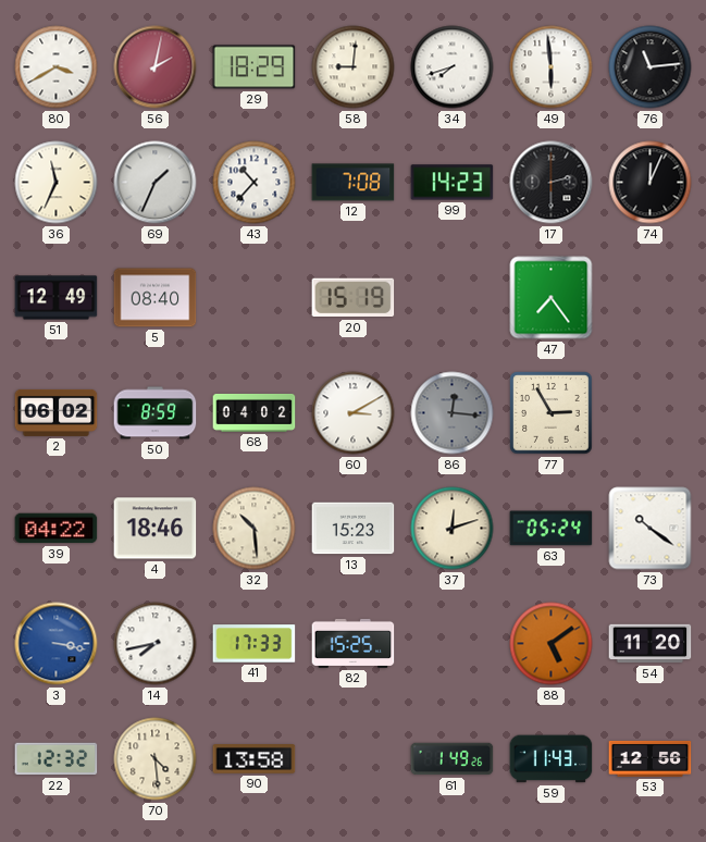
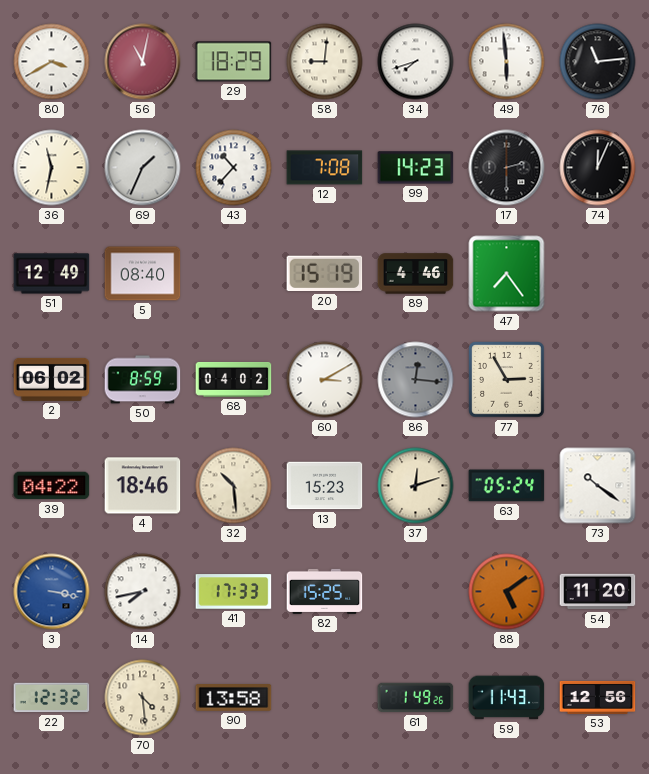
56: 2:02 -> 11:02 (143, 62)
36: 11:34 -> 11:32 (52, 168)
89: none -> 4:46 (416, 274)
